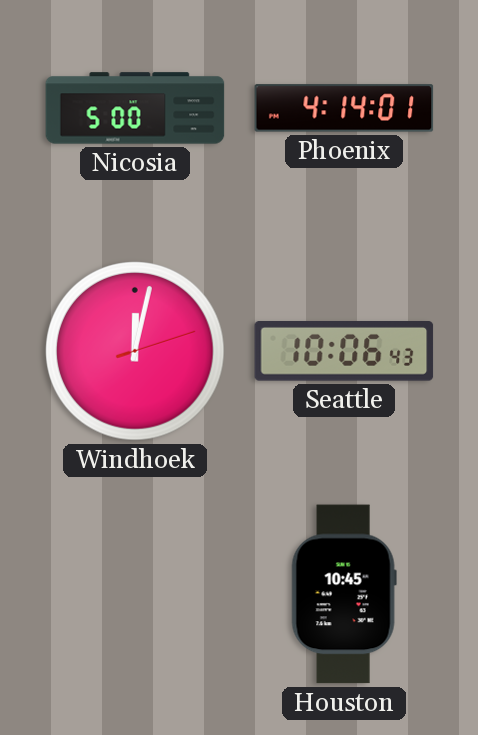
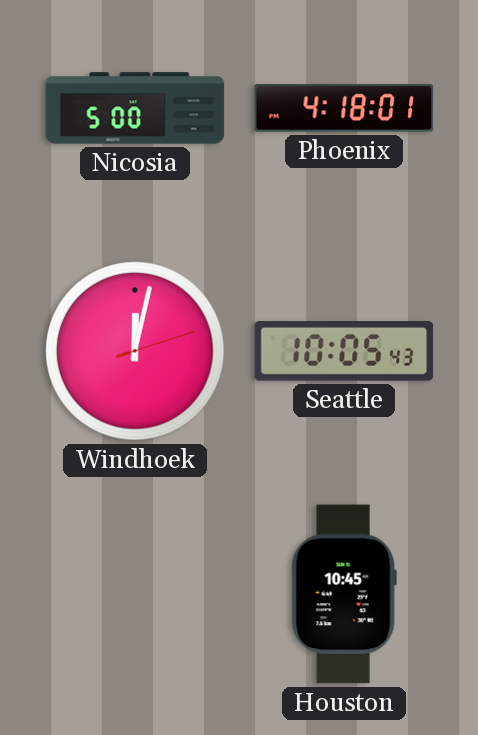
Phoenix: 4:14 -> 4:18 (344, 108)
Seattle: 10:06 -> 10:05 (344, 352)
